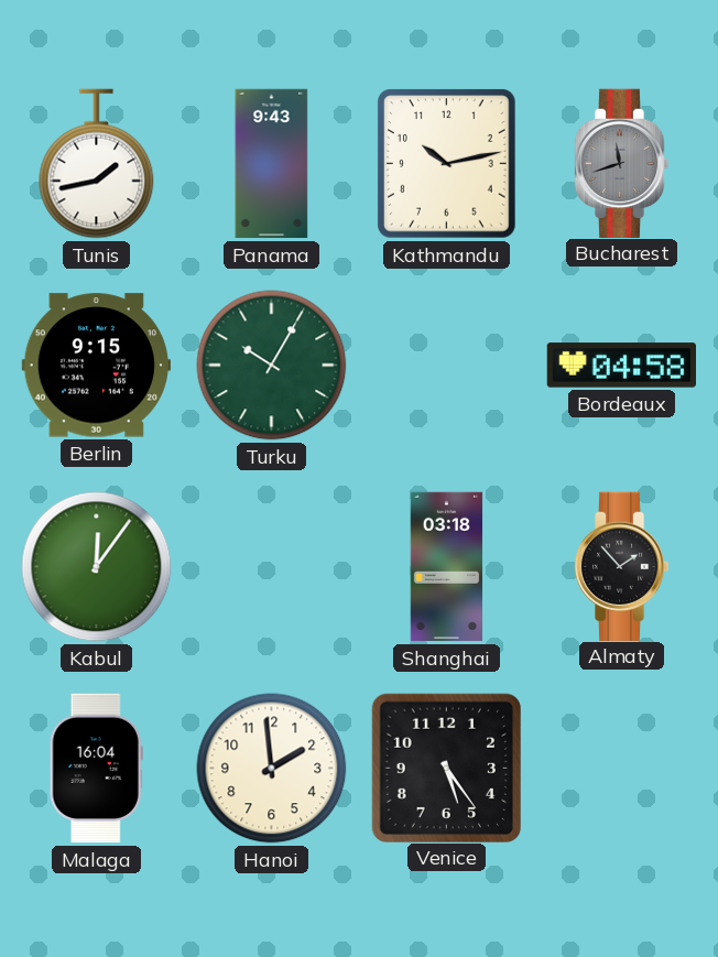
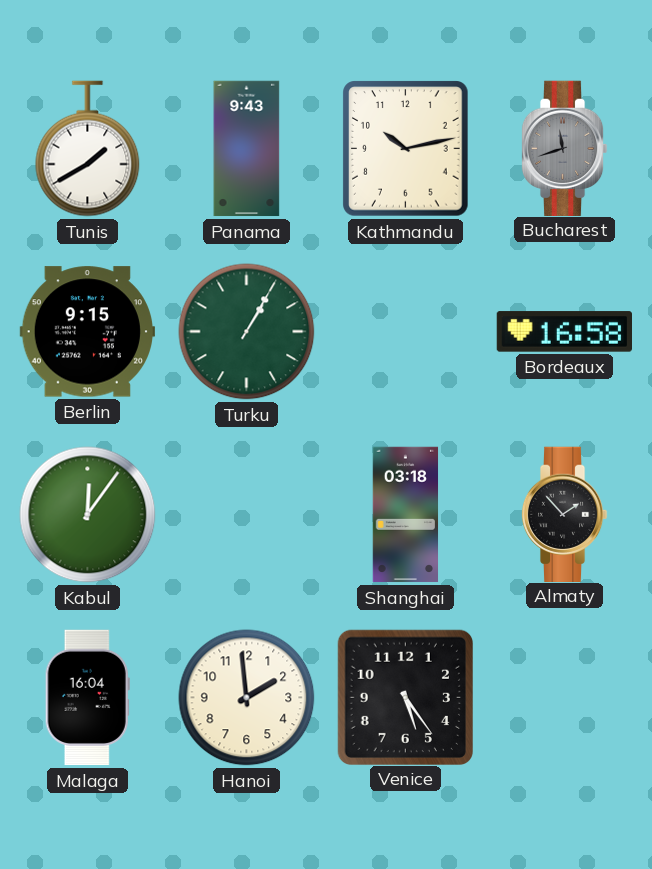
Tunis: 1:43 -> 1:40 (88, 149)
Turku: 10:05 -> 1:05 (247, 332)
Bordeaux: 04:58 -> 16:58 (564, 332)
